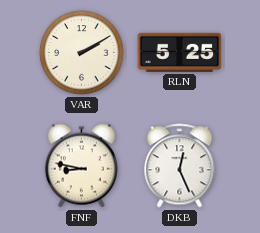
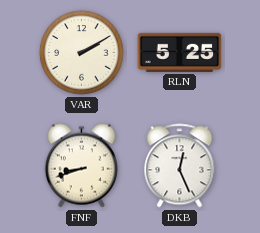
FNF: 8:47 -> 8:42 (81, 166)
